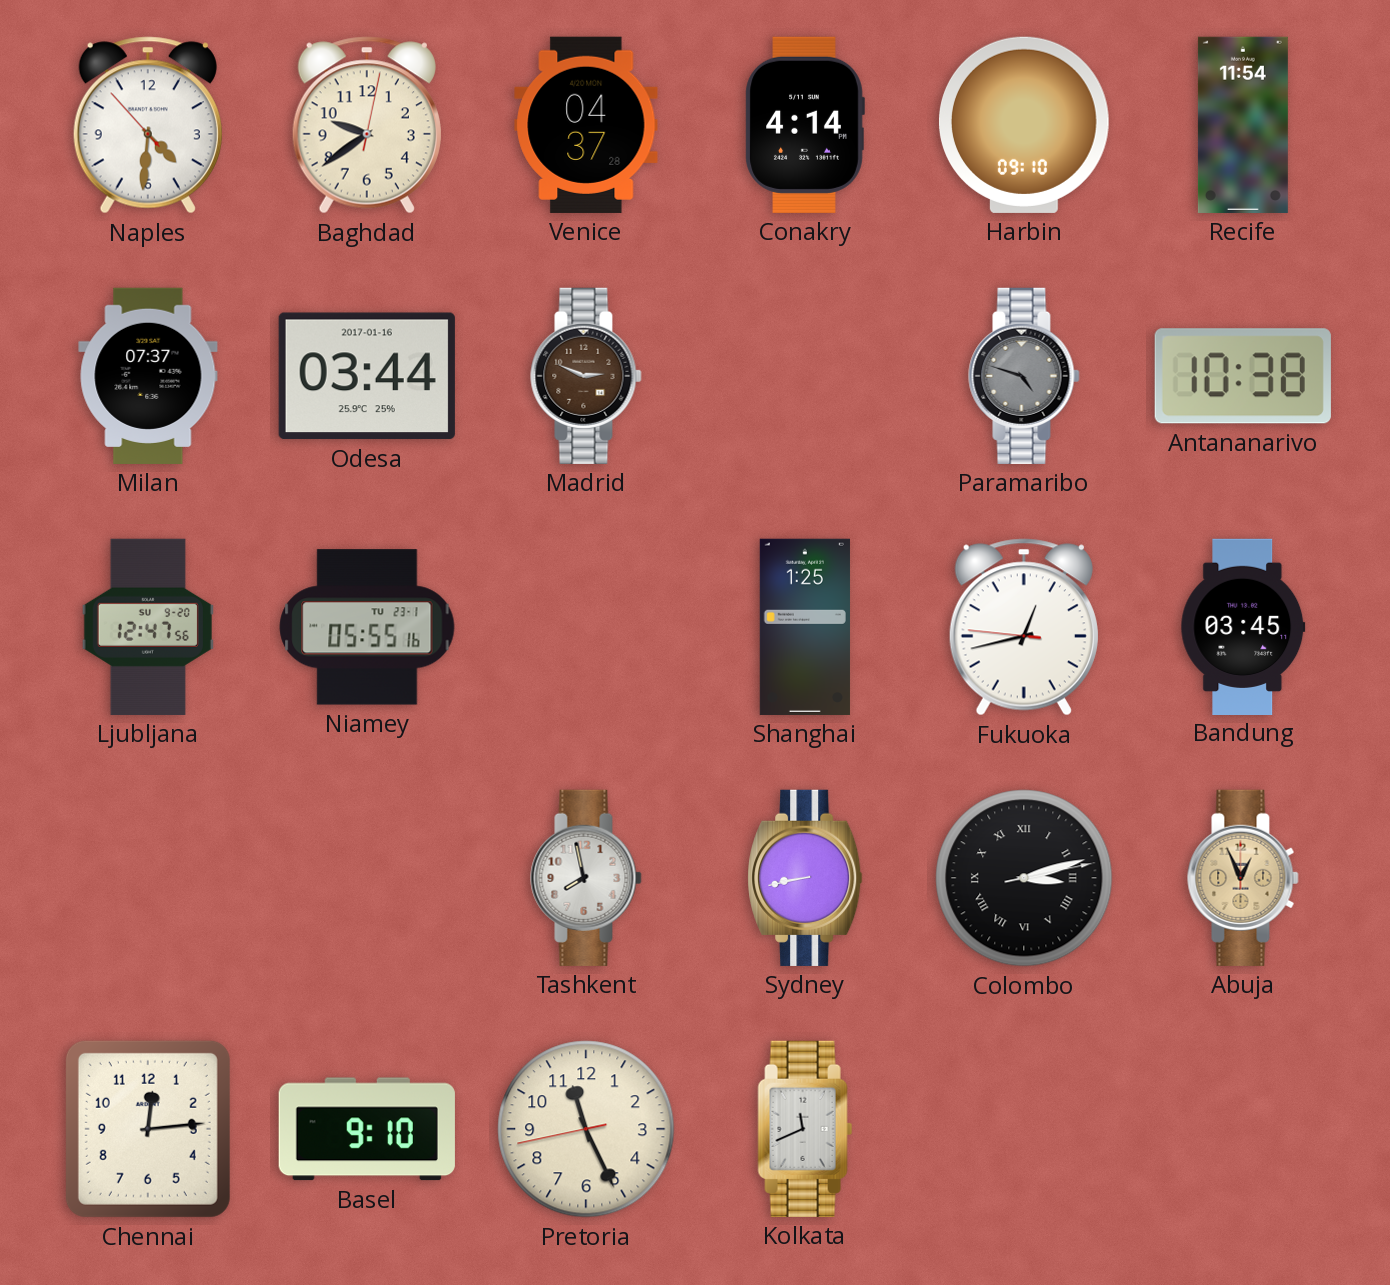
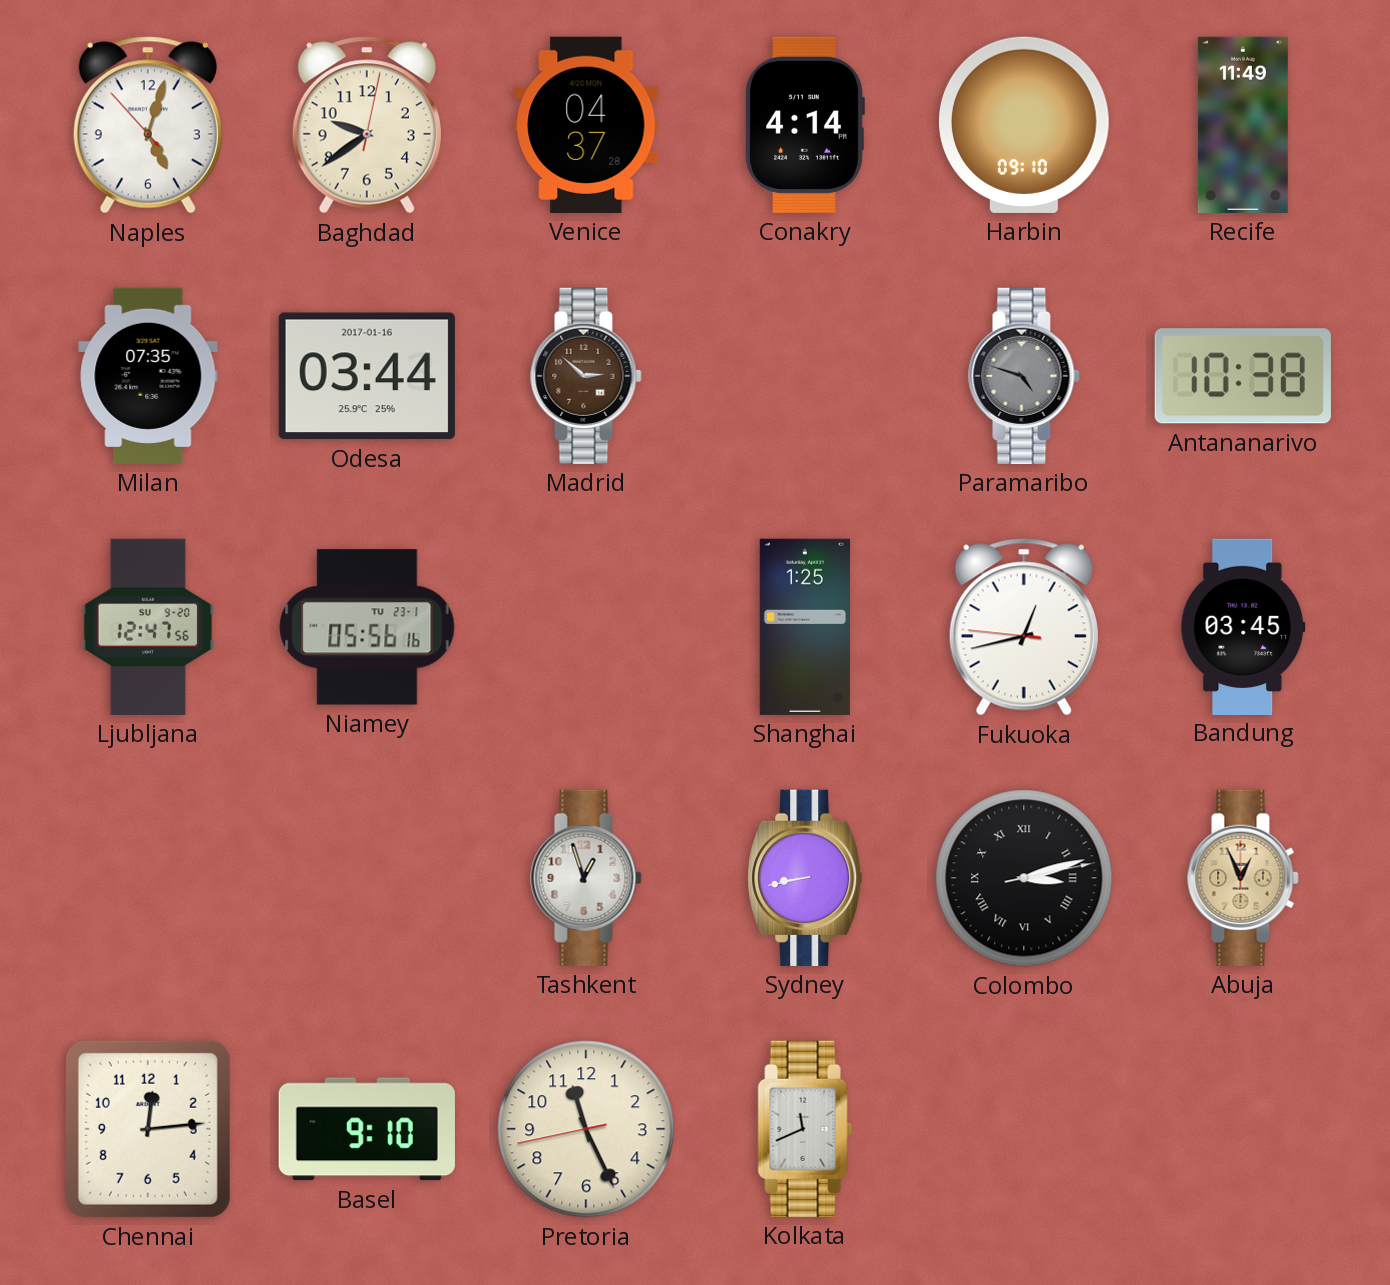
Naples: 4:30 -> 5:02 (148, 125)
Recife: 11:54 -> 11:49 (1243, 125)
Milan: 07:37 -> 07:35 (148, 376)
Madrid: 2:49 -> 2:52 (586, 376)
Niamey: 05:55 -> 05:56 (367, 627)
Tashkent: 7:58 -> 12:57 (586, 878)
